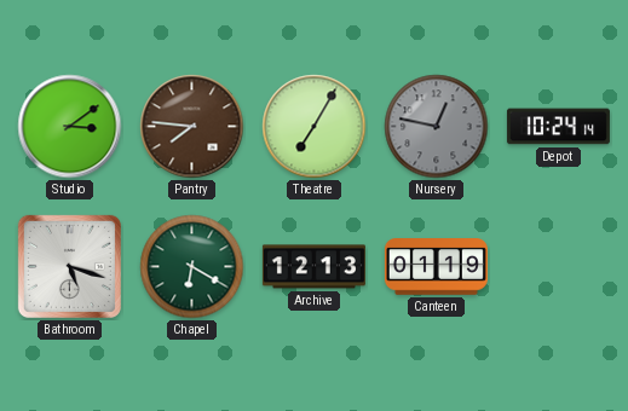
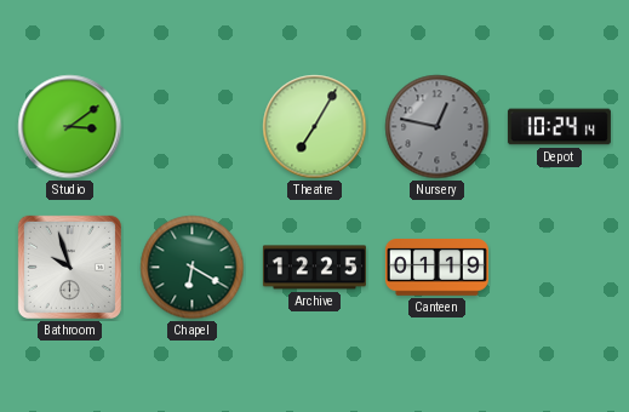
Pantry: 7:46 -> none (192, 127)
Bathroom: 5:18 -> 9:57 (69, 267)
Archive: 12:13 -> 12:25 (314, 268)
